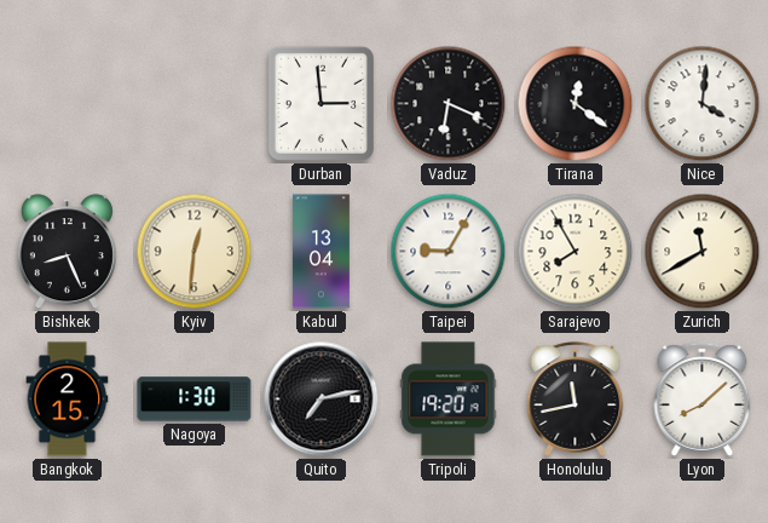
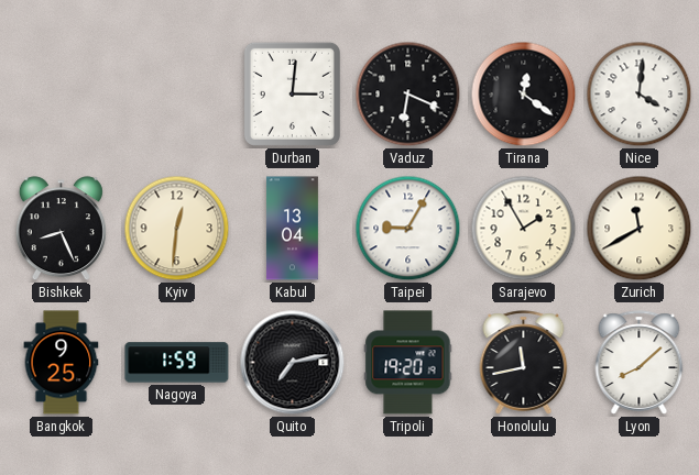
Durban: 2:59 -> 3:01 (292, 93)
Sarajevo: 7:55 -> 1:55 (524, 229)
Bangkok: 2:15 -> 9:25 (62, 363)
Nagoya: 1:30 -> 1:59 (177, 363)
